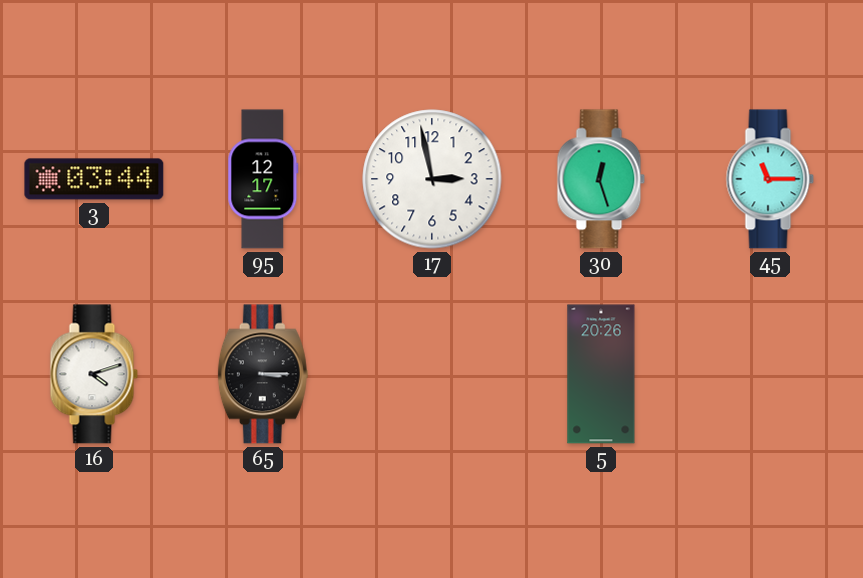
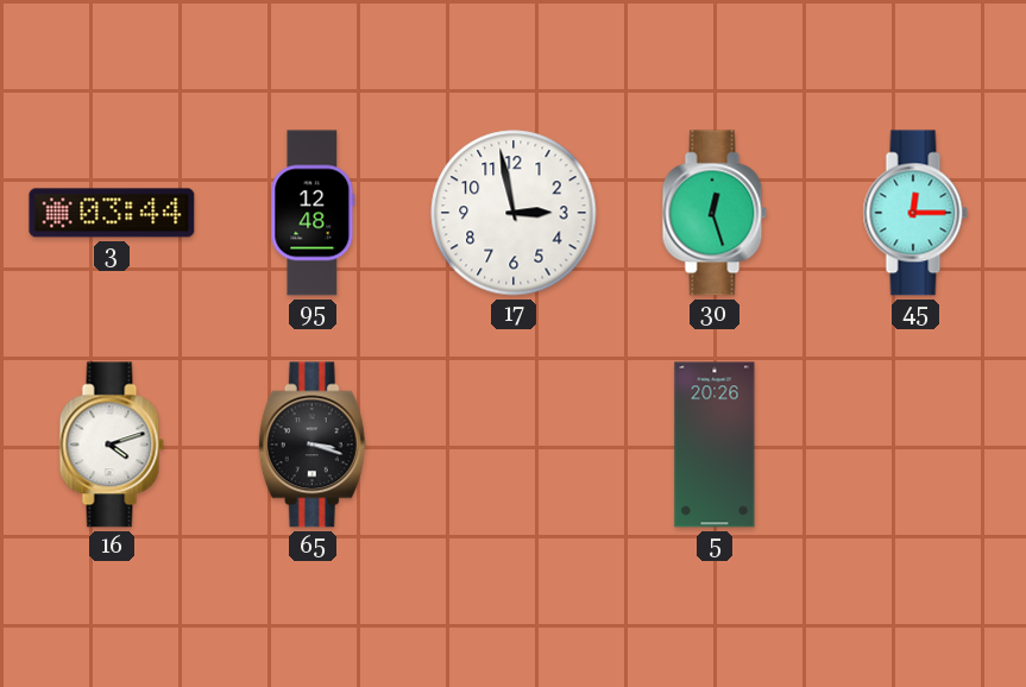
95: 12:17 -> 12:48 (313, 213)
45: 11:15 -> 12:15 (915, 213)
65: 3:15 -> 3:18 (313, 445)
